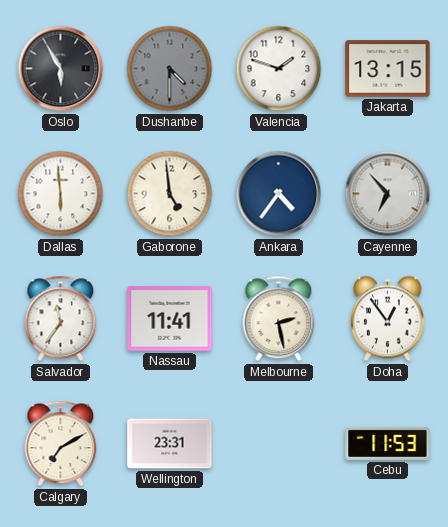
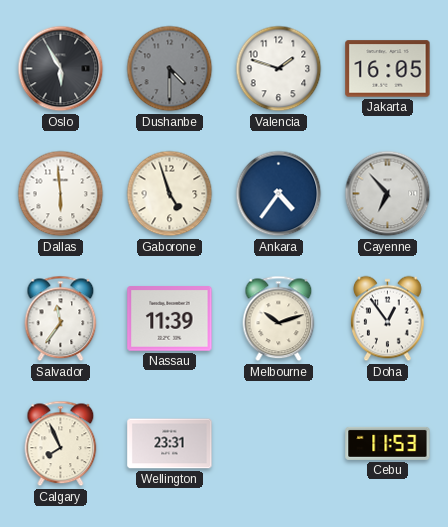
Jakarta: 13:15 -> 16:05 (388, 69)
Gaborone: 4:59 -> 4:57 (170, 194)
Nassau: 11:41 -> 11:39 (170, 319)
Melbourne: 2:28 -> 10:12 (279, 319)
Calgary: 7:10 -> 7:56 (61, 444)
